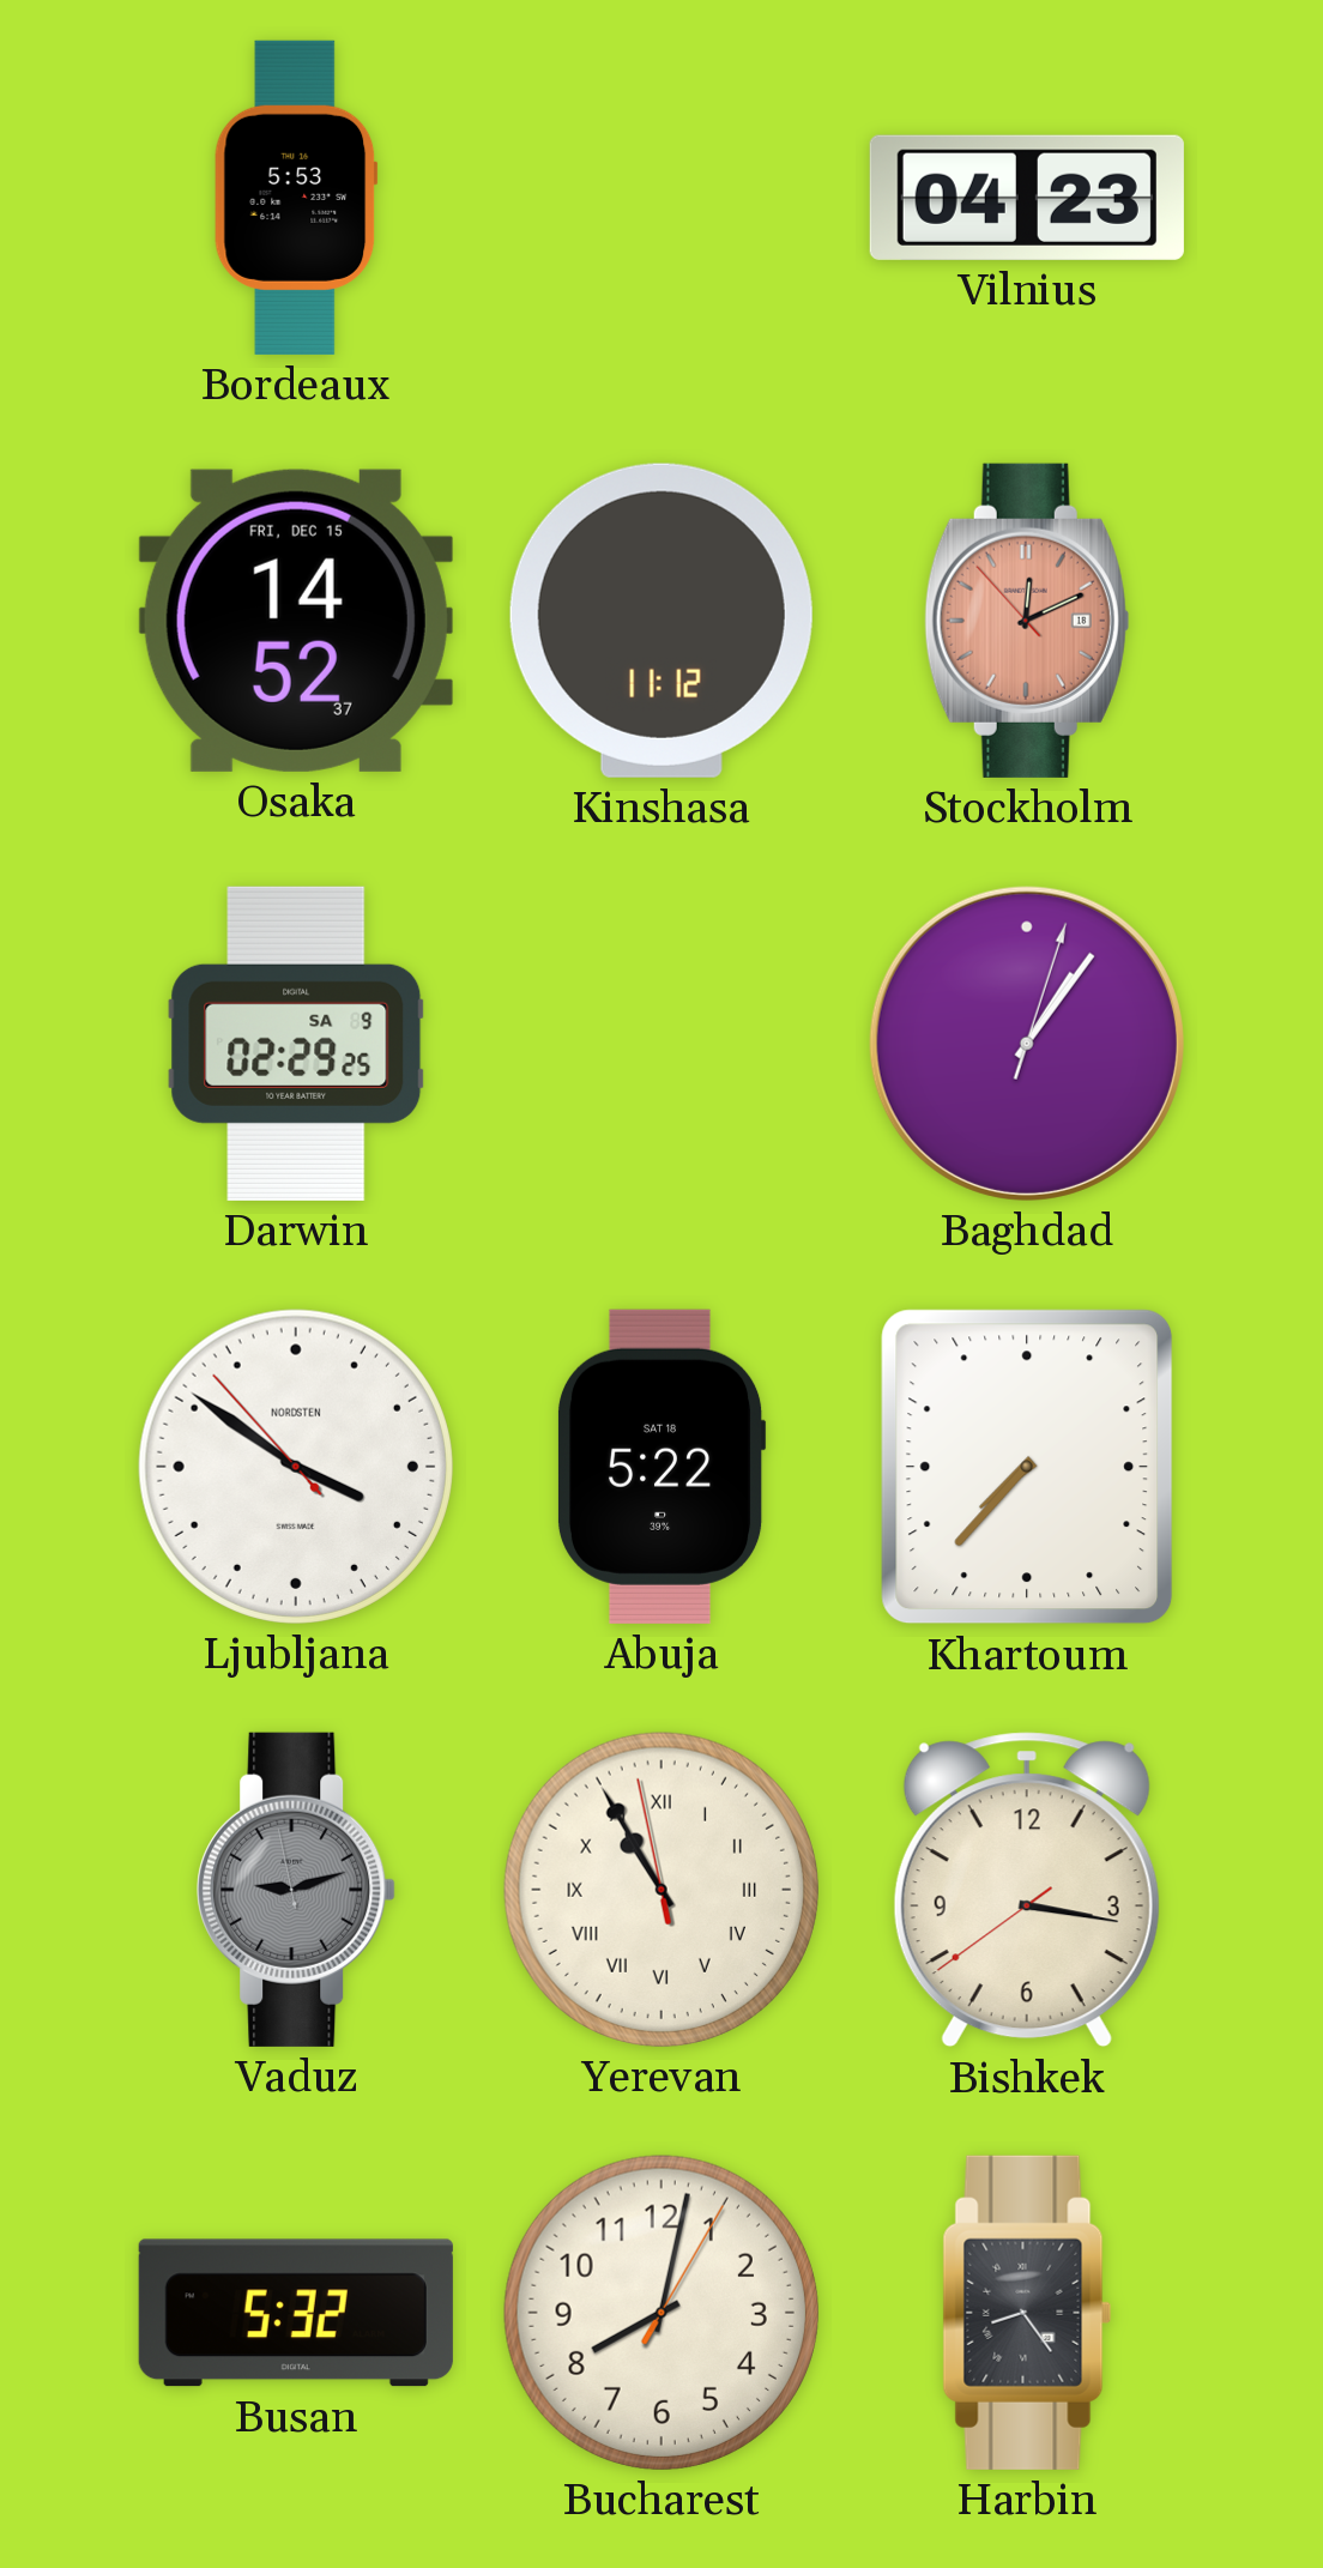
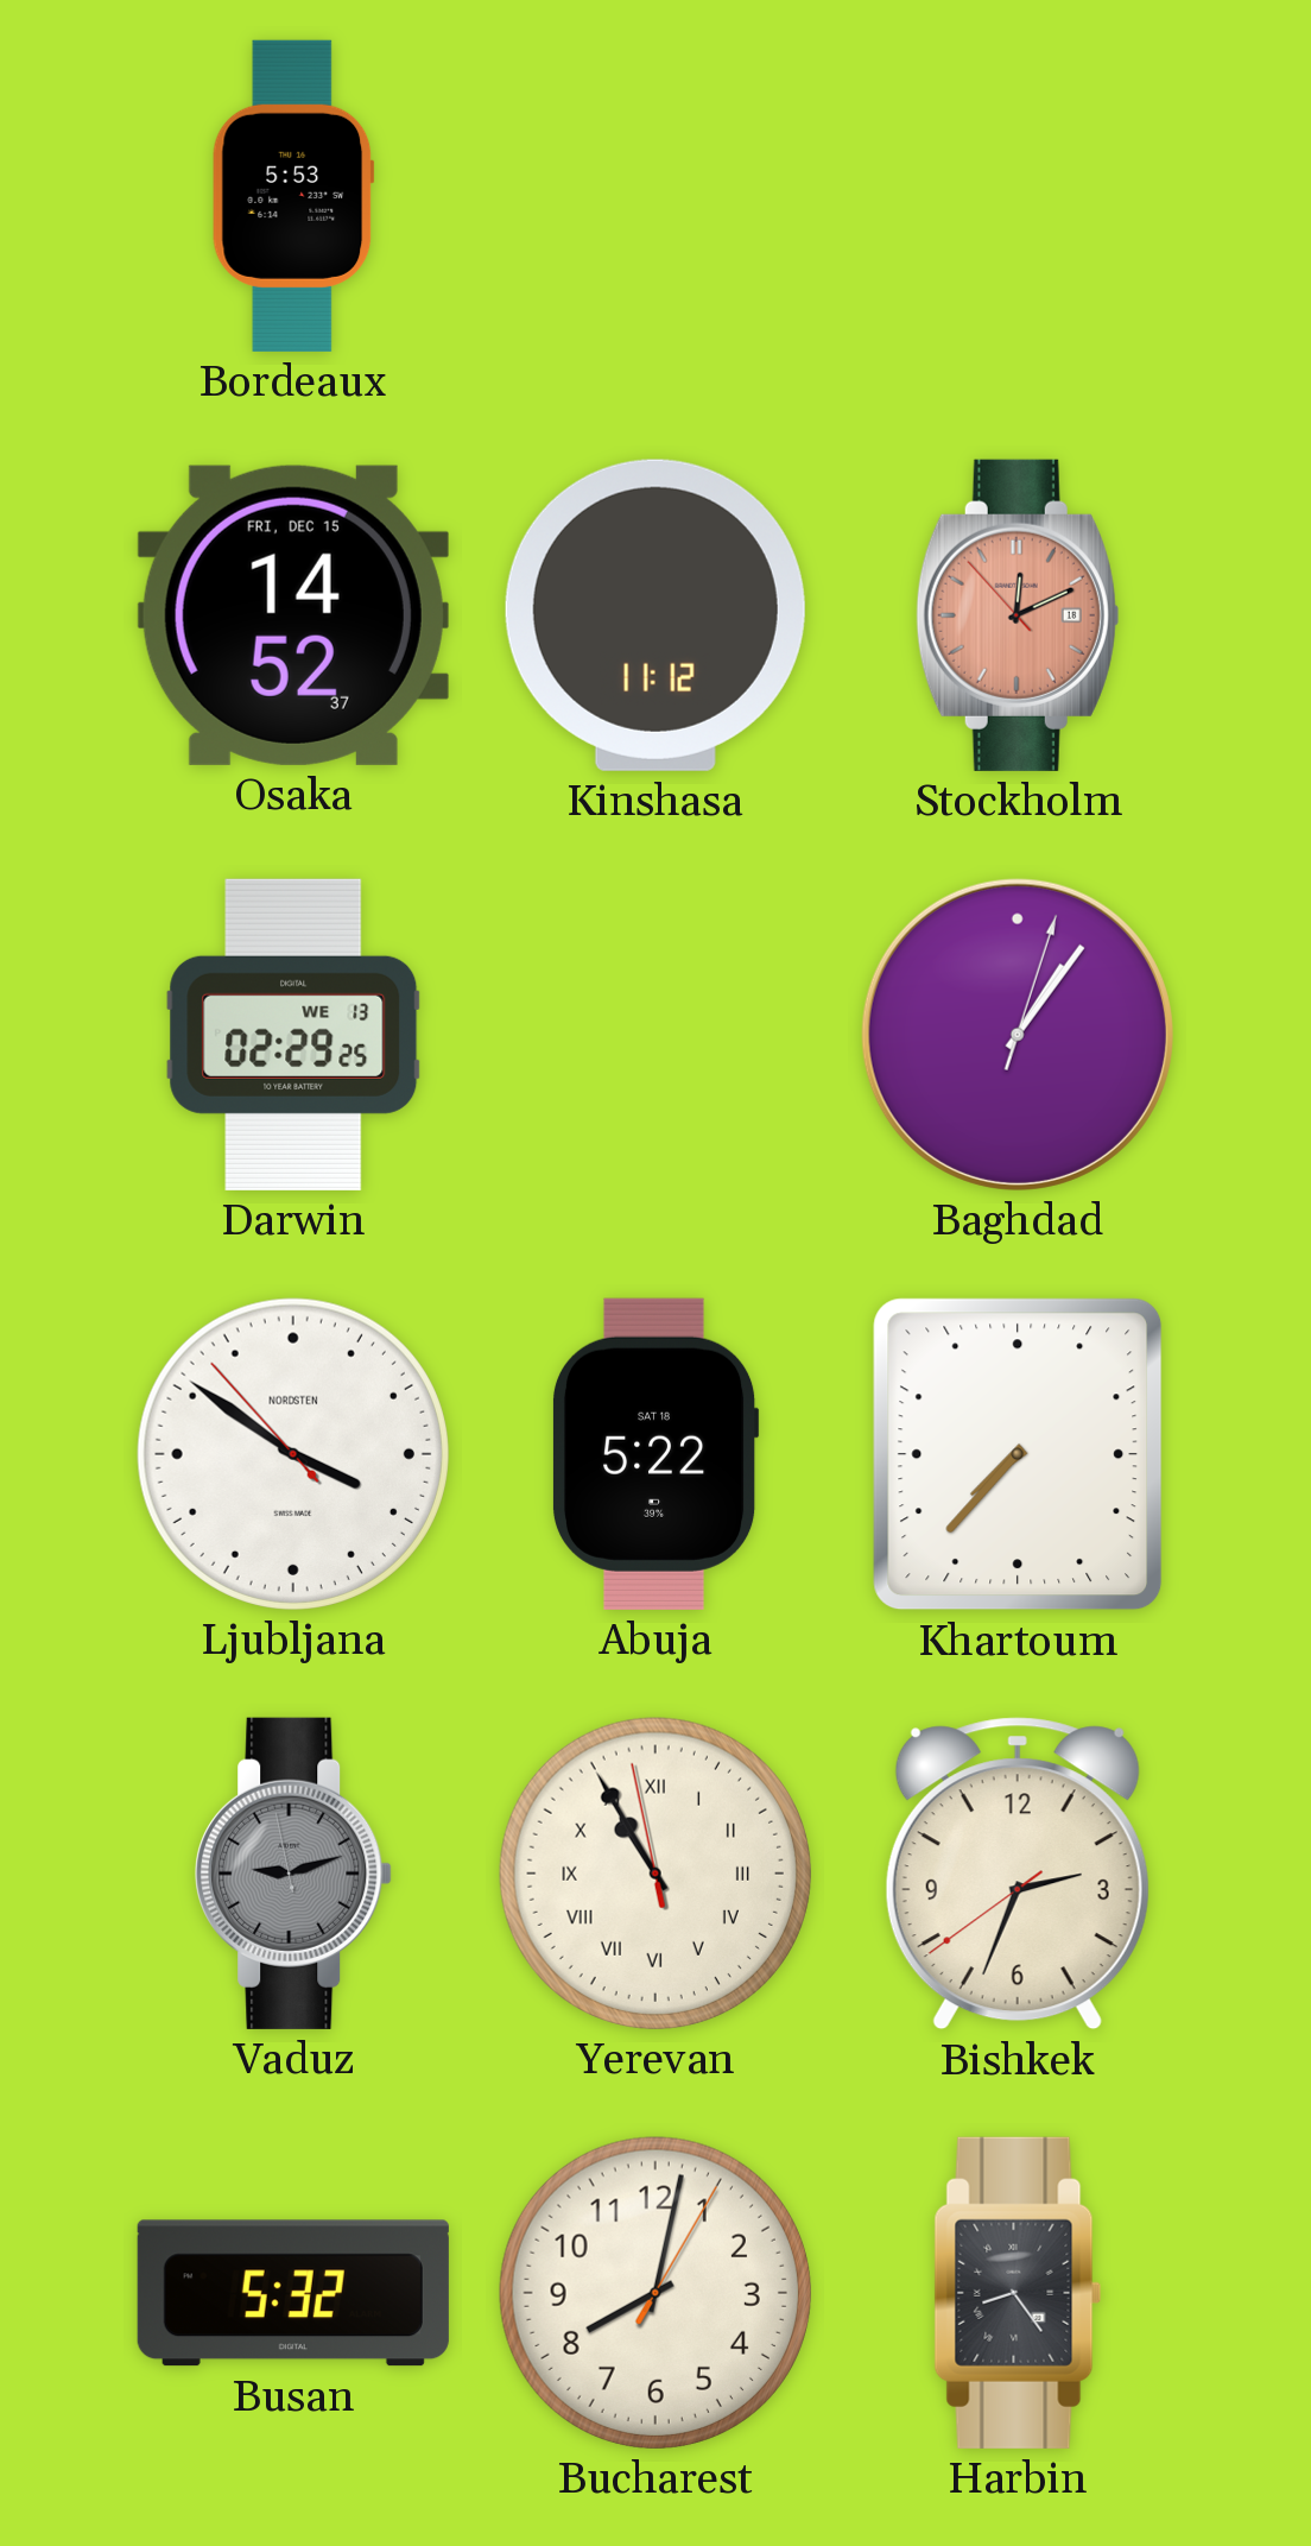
Vilnius: 04:23 -> none (1027, 198)
Darwin date: SA 9 -> WE 13 (293, 1035)
Bishkek: 3:16 -> 2:33 (1018, 1874)
